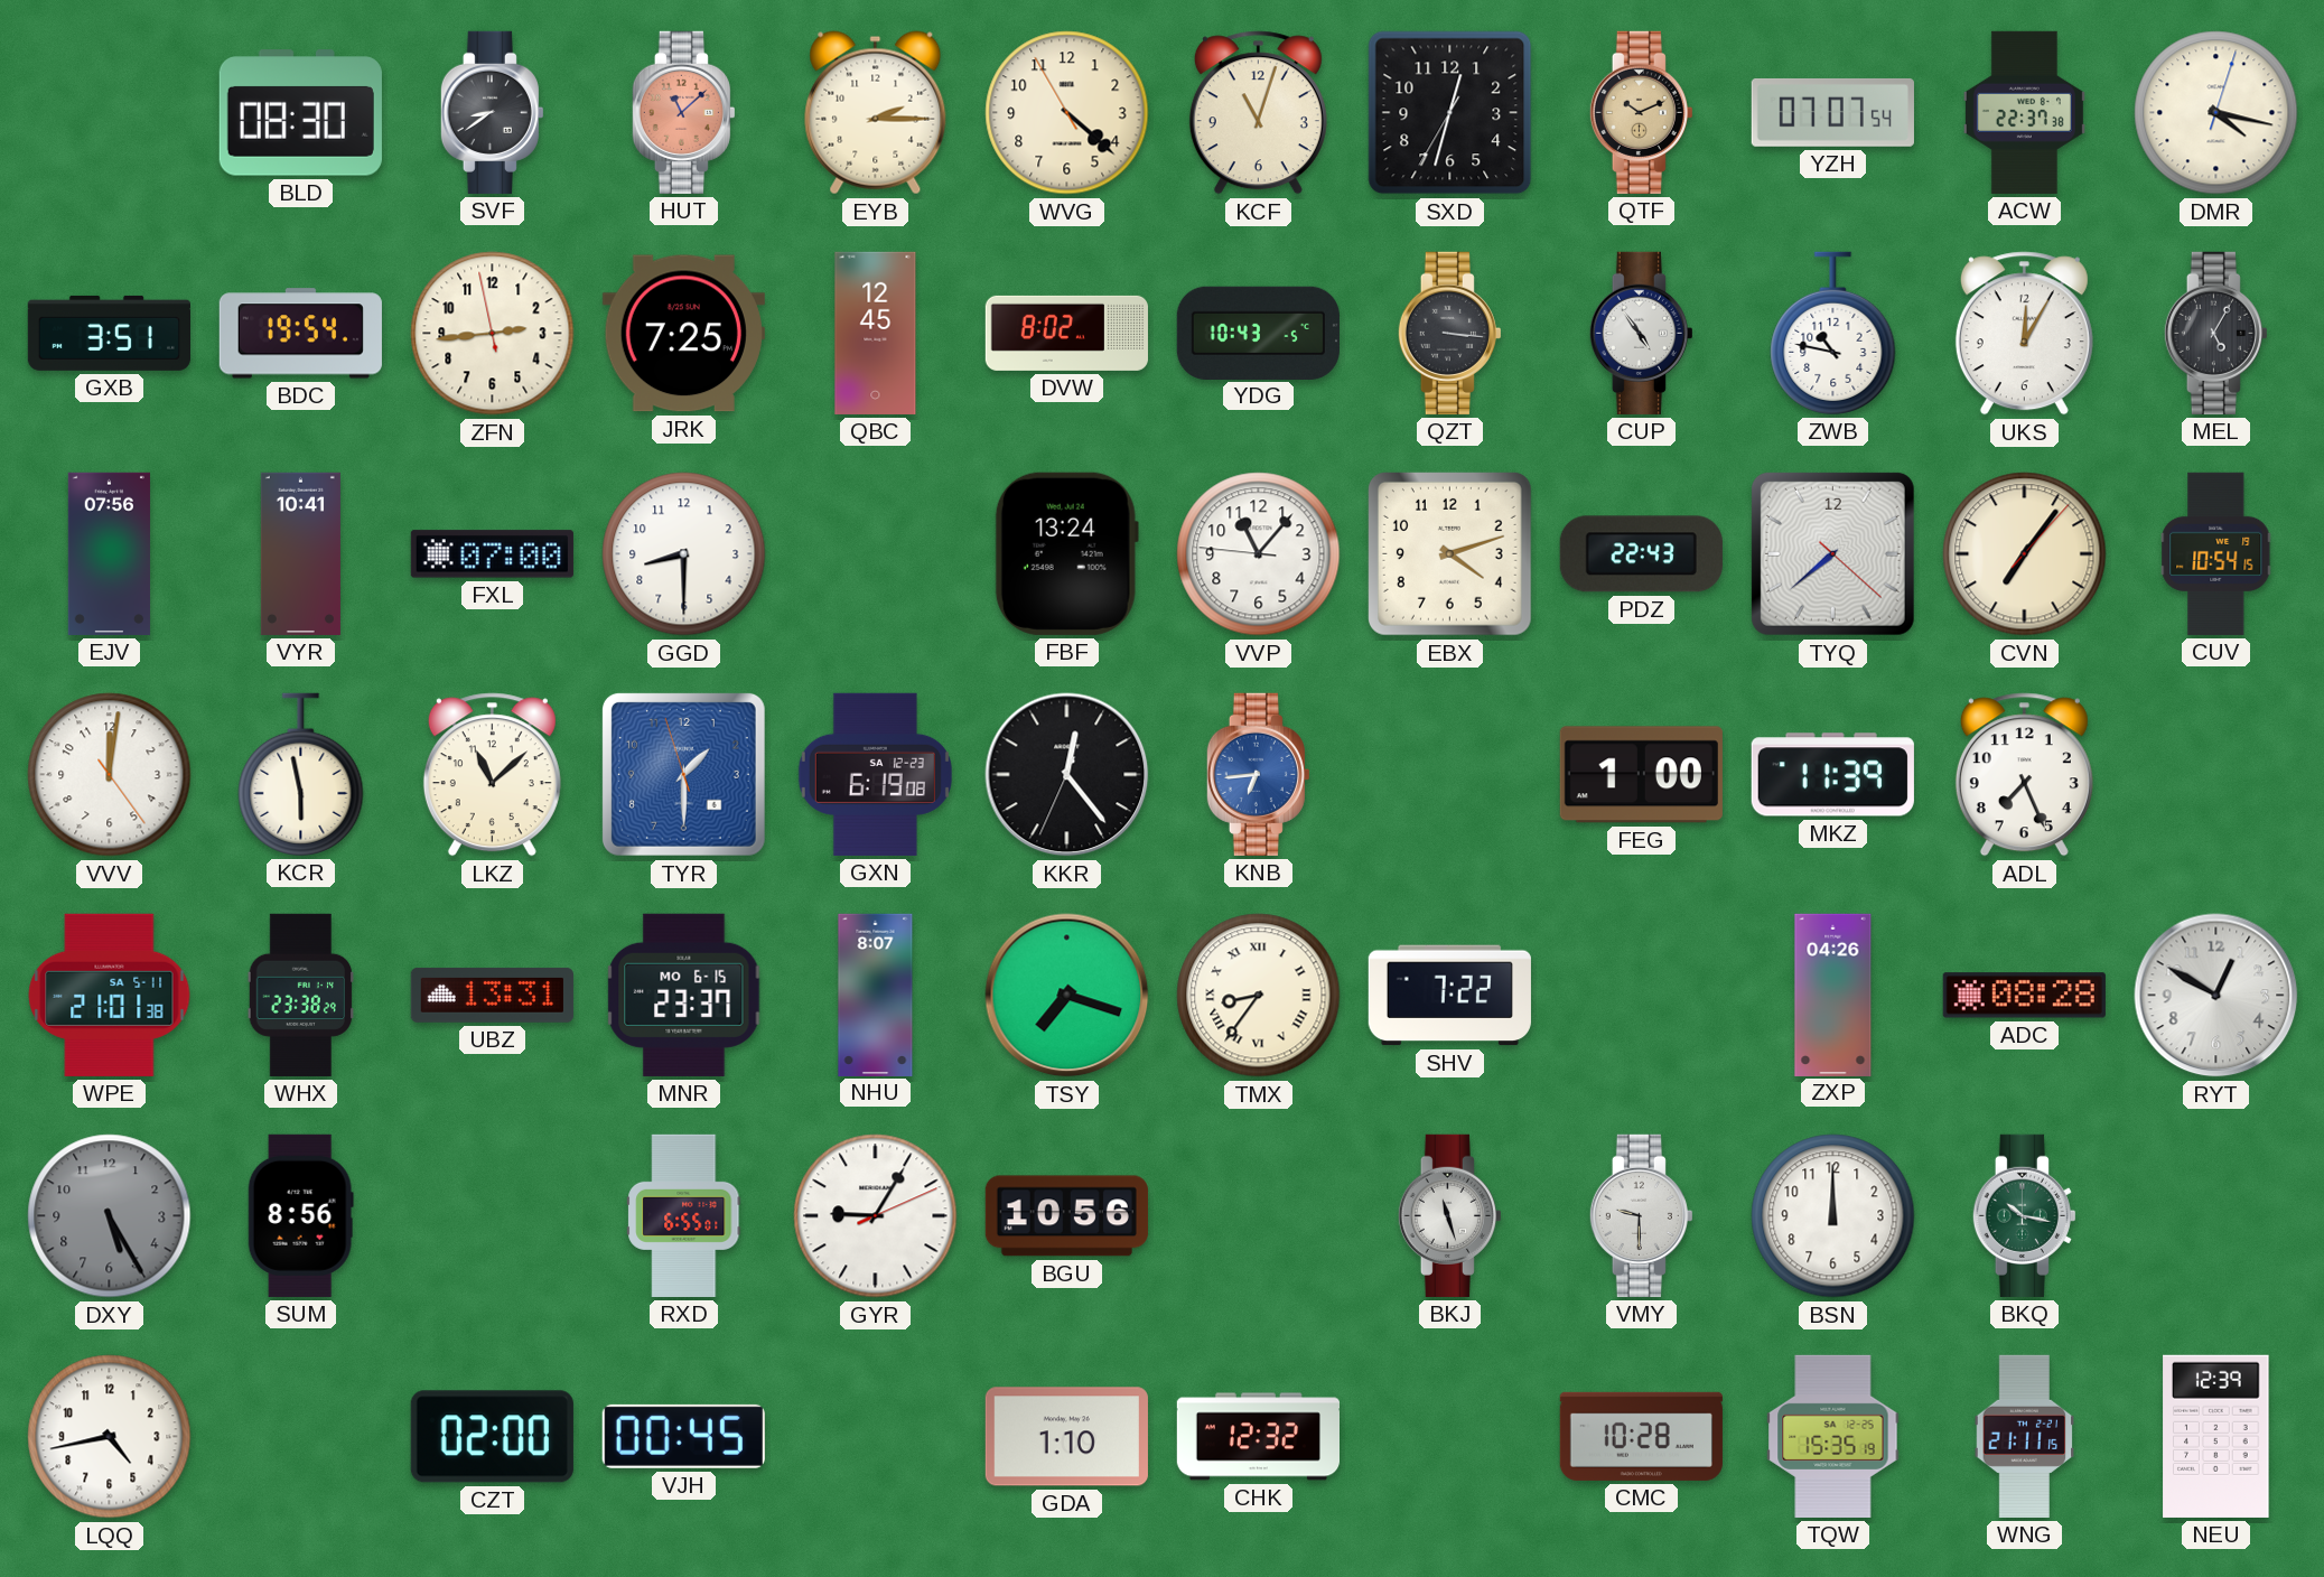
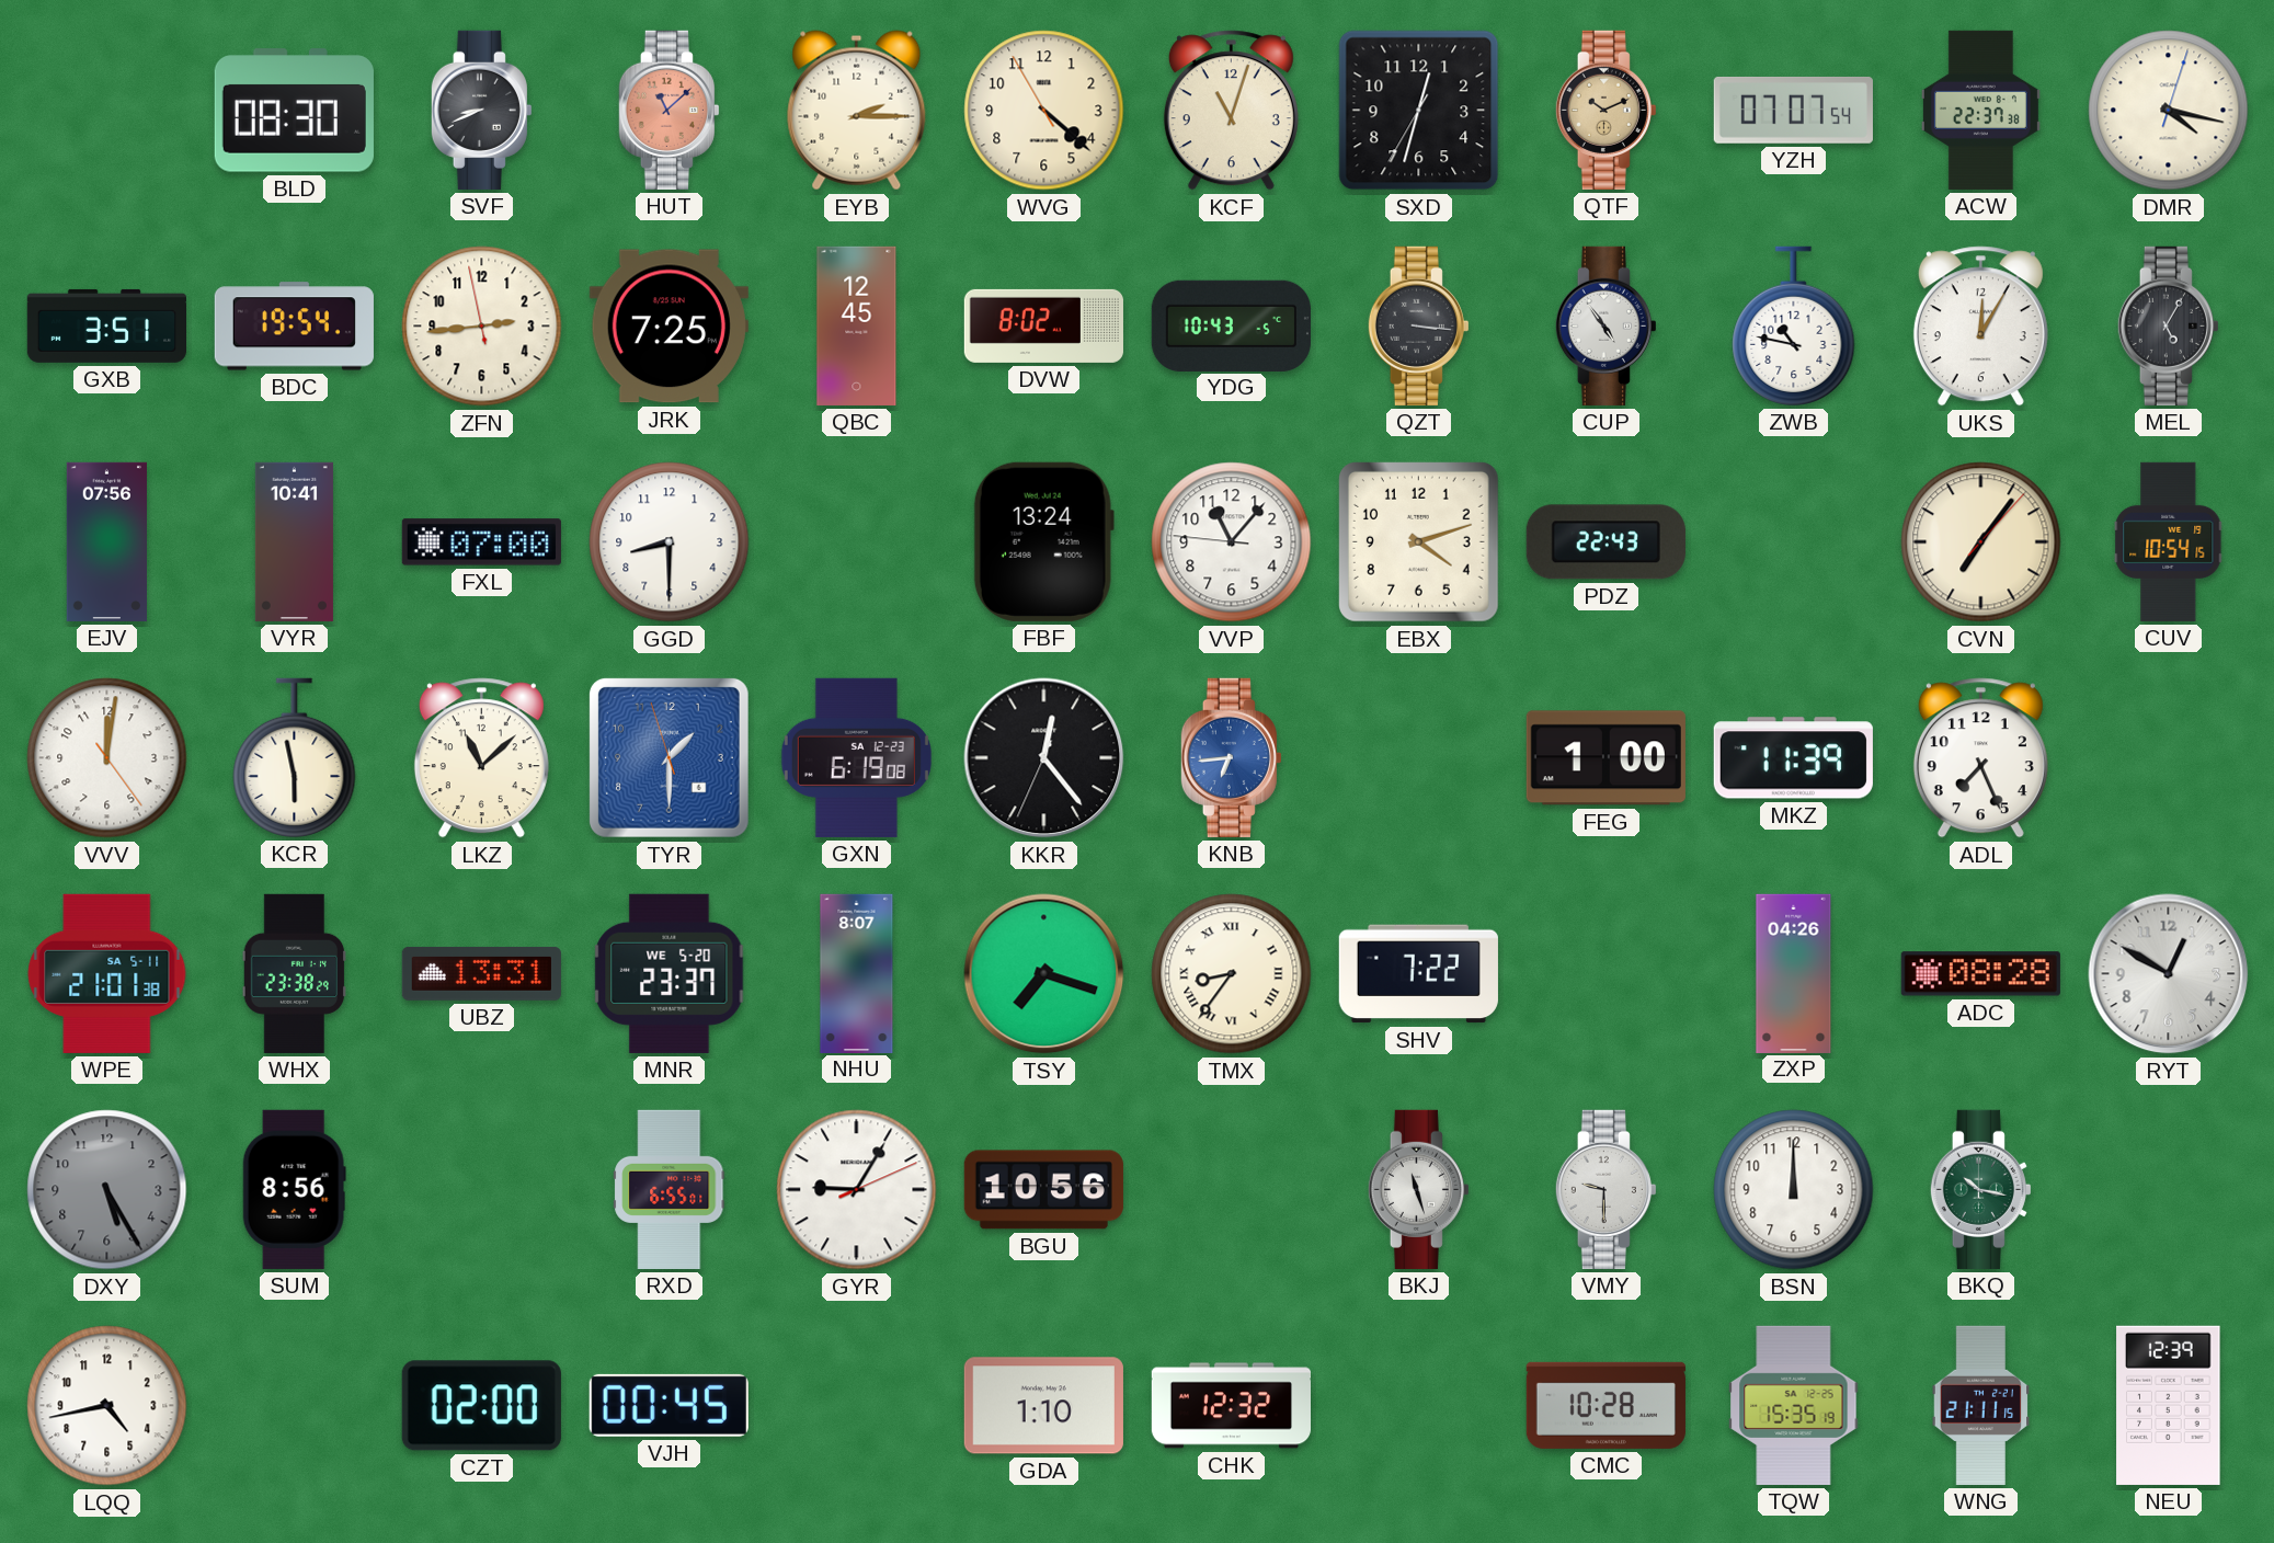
SVF: 8:39 -> 8:41 (481, 110)
TYQ: 7:38 -> none (1832, 553)
MNR date: MO 6-15 -> WE 5-20 (670, 973)
